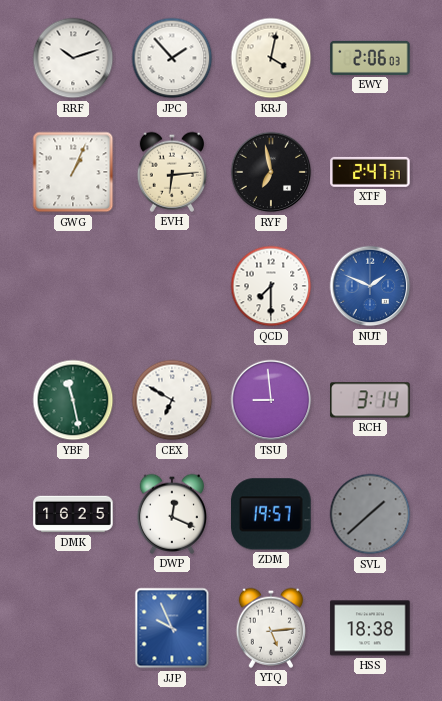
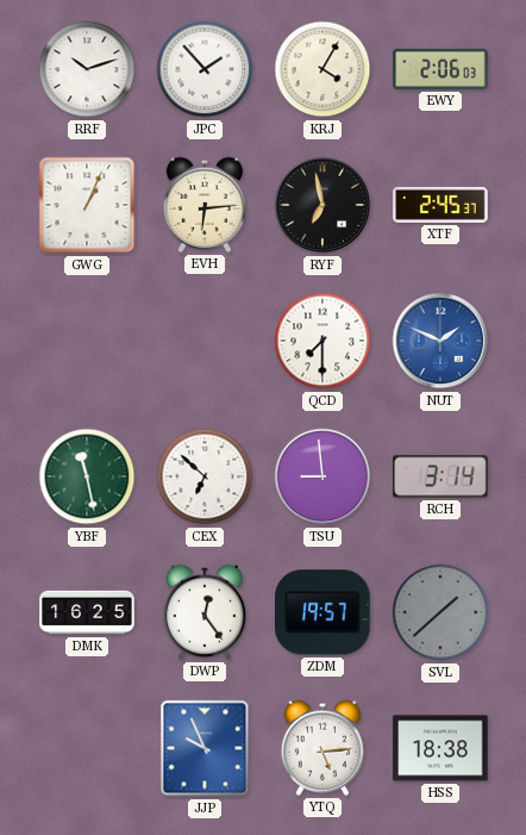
KRJ: 4:02 -> 4:05 (323, 69)
XTF: 2:47 -> 2:45 (440, 205)
CEX: 6:50 -> 6:52 (205, 476)
DWP: 12:19 -> 12:24 (203, 612)
